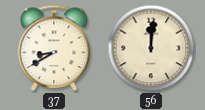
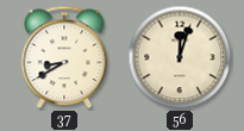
56: 12:01 -> 12:03 (180, 57)
